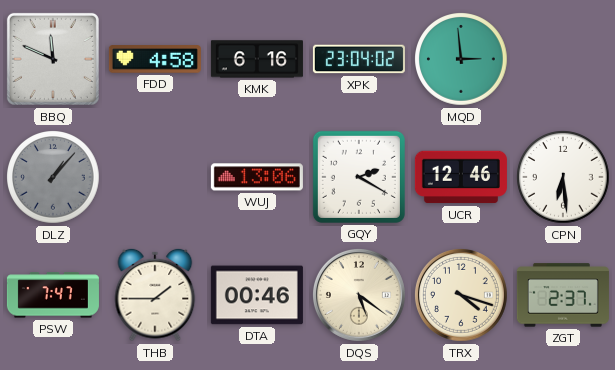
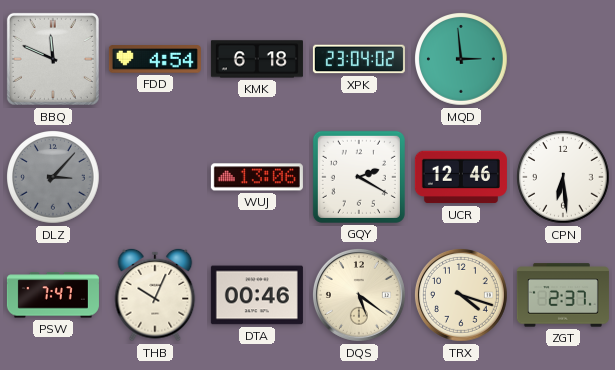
FDD: 4:58 -> 4:54 (155, 59)
KMK: 6:16 -> 6:18 (257, 59)
DLZ: 1:07 -> 3:07 (54, 178)
THB: 1:45 -> 10:04 (155, 295)
